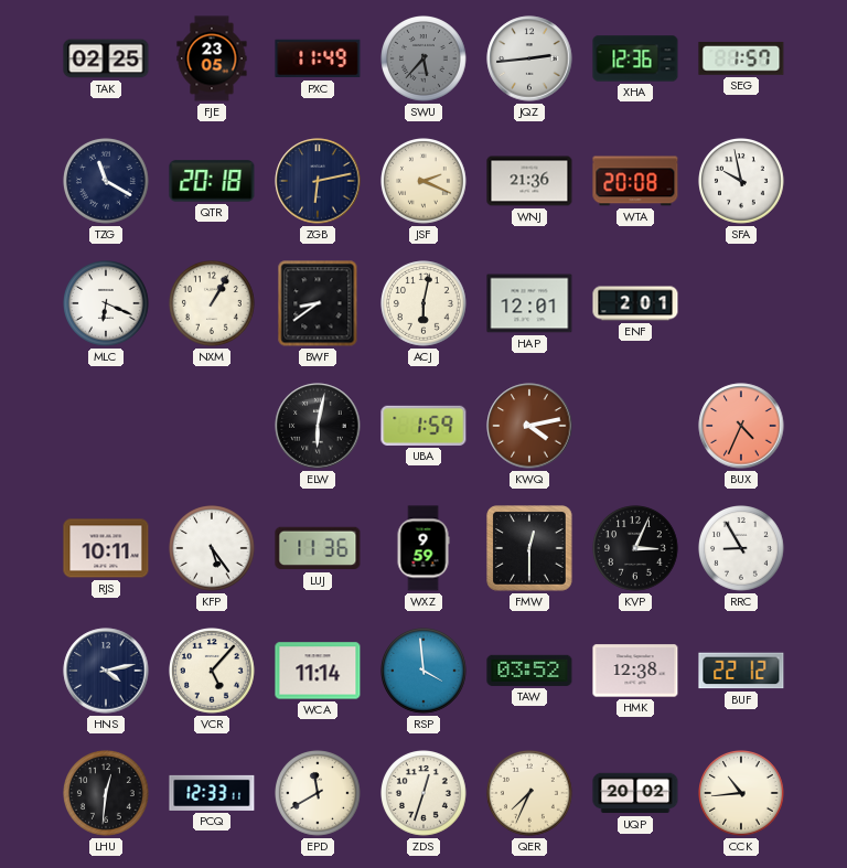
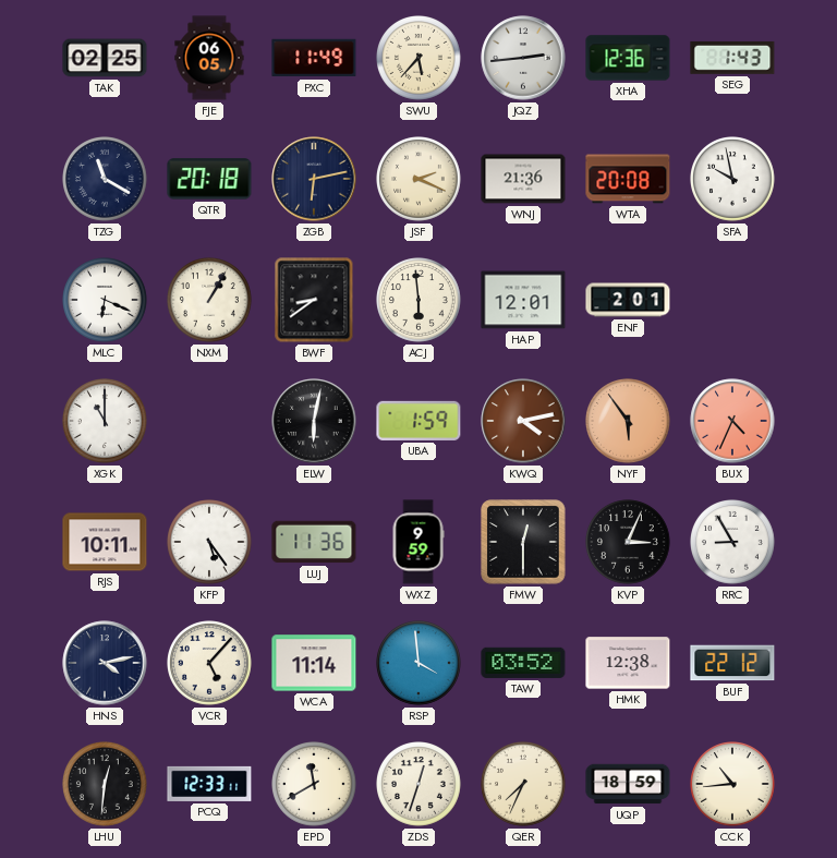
FJE: 23:05 -> 06:05 (209, 58)
SWU dial: grey -> cream (420, 59)
SEG: 1:57 -> 1:43 (732, 58)
ACJ: 6:02 -> 5:59 (420, 301)
XGK: none -> 11:00 (106, 422)
NYF: none -> 5:54 (629, 422)
UQP: 20:02 -> 18:59 (628, 784)
